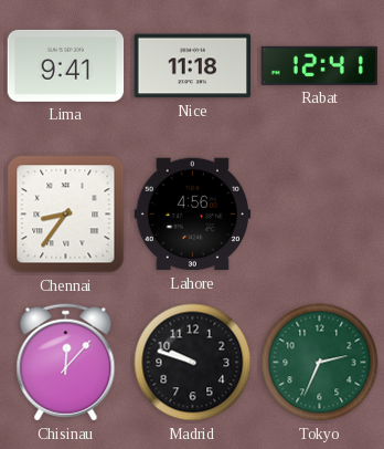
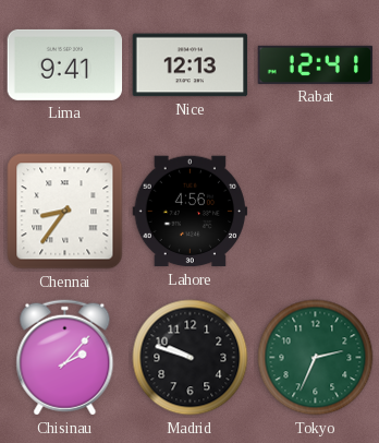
Nice: 11:18 -> 12:13 (191, 65)
Chisinau: 12:07 -> 2:07 (65, 358)
